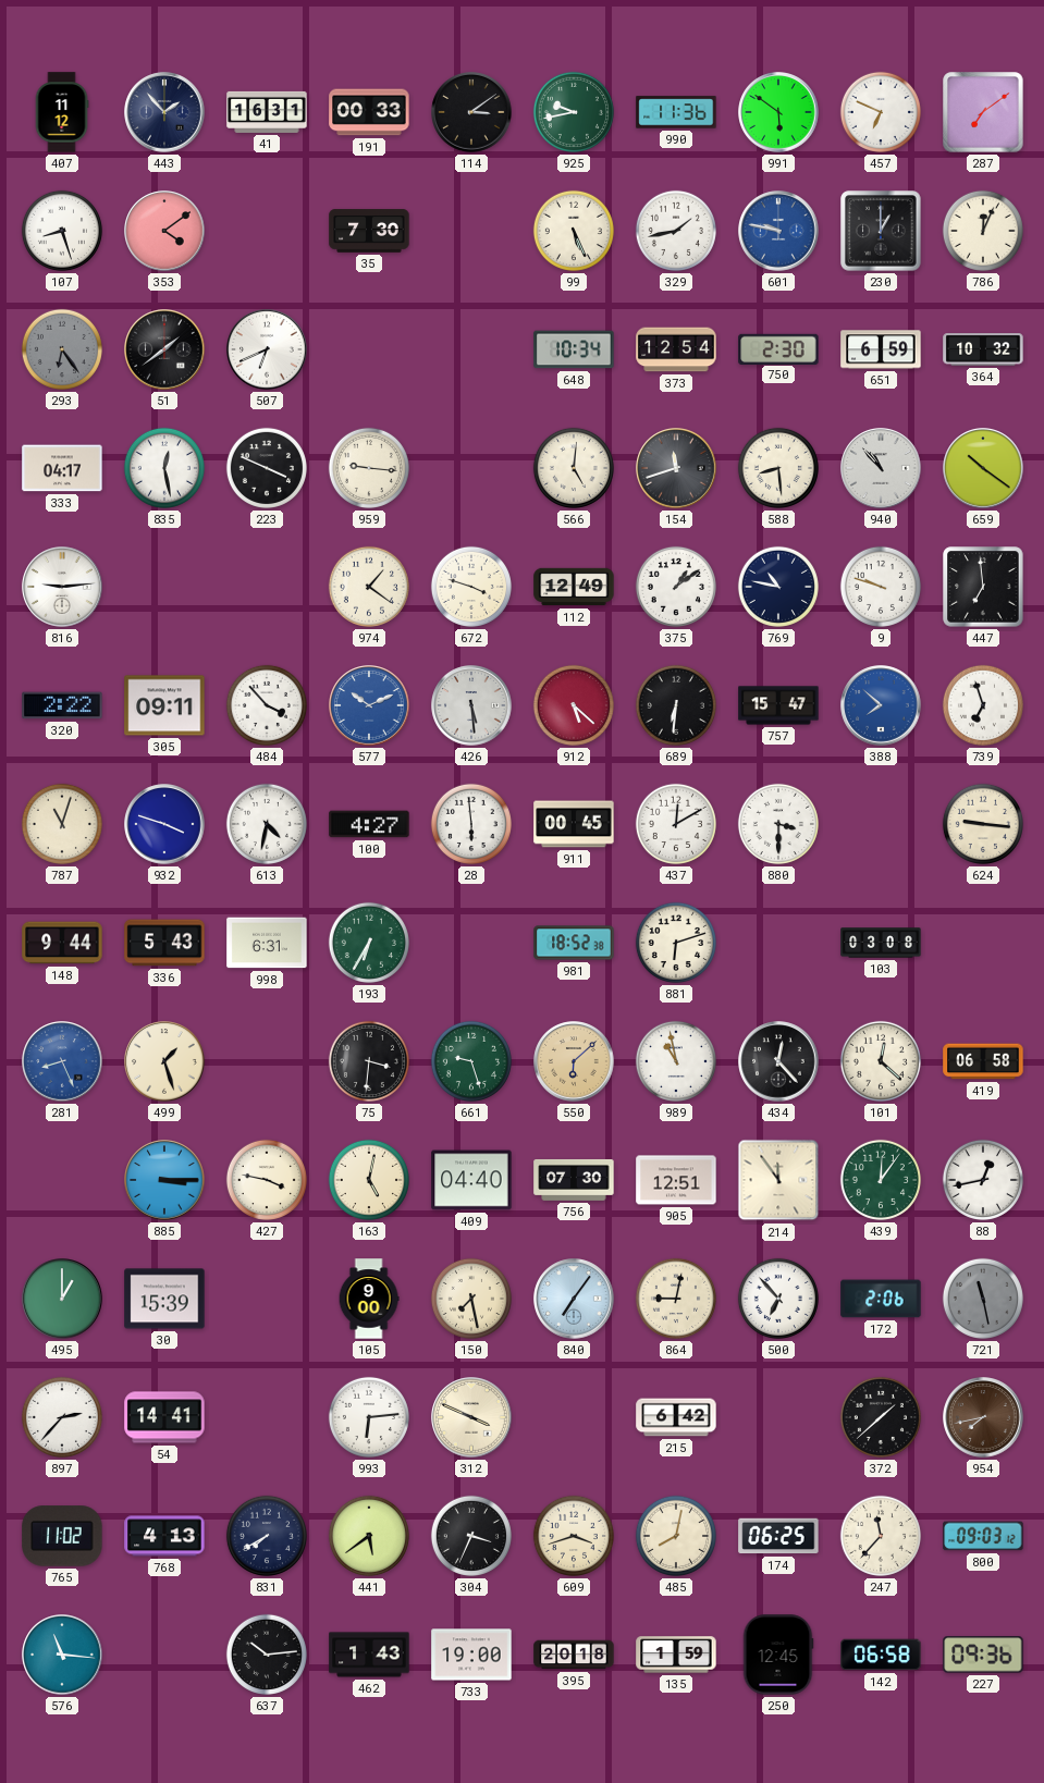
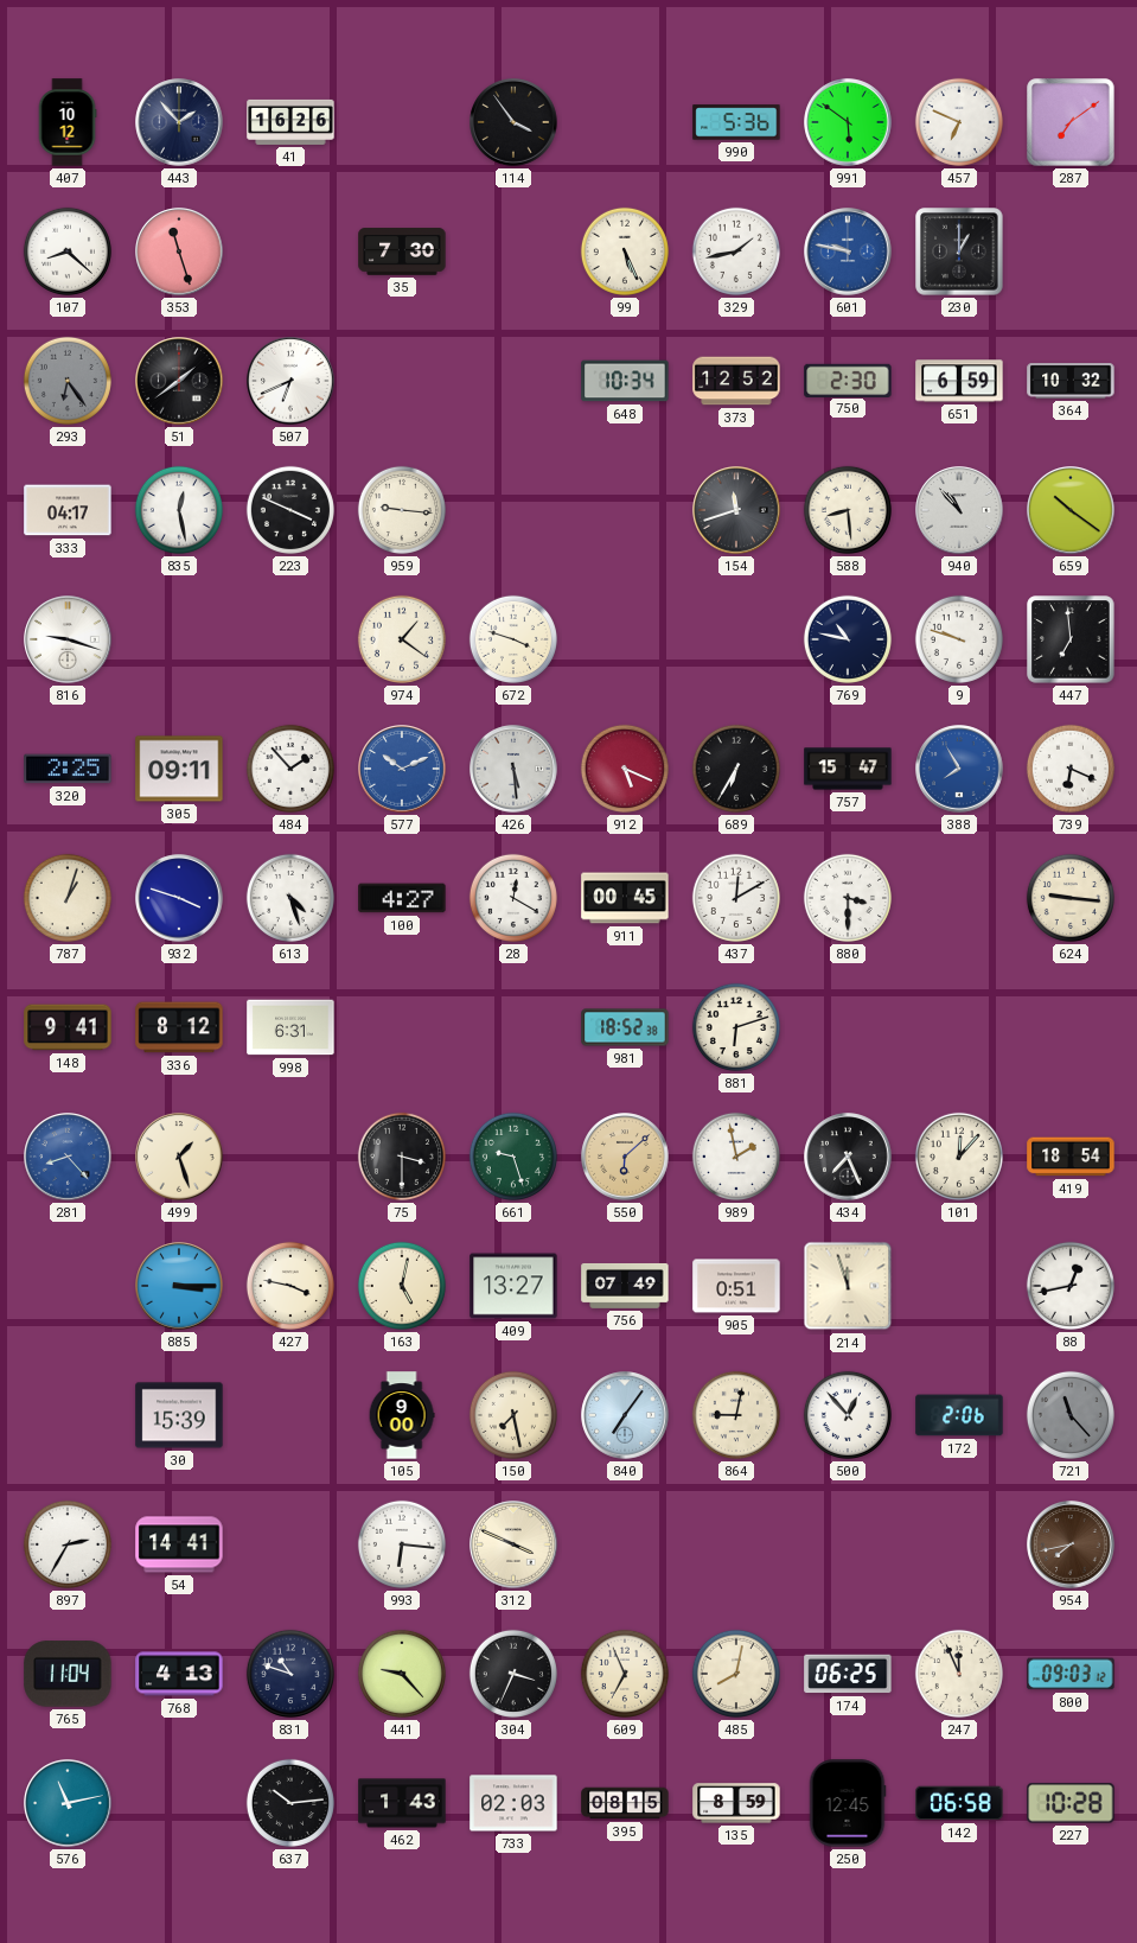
407: 11:12 -> 10:12 (68, 122)
41: 16:31 -> 16:26 (290, 122)
191: 00:33 -> none (369, 112)
114: 3:09 -> 3:54 (513, 122)
925: 9:43 -> none (574, 112)
990: 11:36 -> 5:36 (736, 122)
107: 8:27 -> 8:22 (68, 251)
353: 4:09 -> 11:27 (179, 251)
786: 12:04 -> none (983, 231)
373: 12:54 -> 12:52 (736, 381)
566: 5:01 -> none (574, 468)
816: 9:14 -> 9:18 (68, 639)
112: 12:49 -> none (574, 587)
375: 1:09 -> none (676, 587)
320: 2:22 -> 2:25 (68, 769)
484: 3:53 -> 1:53 (290, 769)
912: 5:22 -> 5:19 (625, 769)
689: 6:31 -> 6:35 (736, 769)
388: 7:52 -> 7:55 (959, 769)
739: 6:57 -> 6:19 (1071, 769)
787: 11:03 -> 1:03 (68, 898)
613: 4:32 -> 4:27 (290, 898)
28: 5:59 -> 12:20 (513, 898)
148: 9:44 -> 9:41 (68, 1027)
336: 5:43 -> 8:12 (179, 1027)
193: 6:35 -> none (369, 943)
103: 03:08 -> none (881, 943)
281: 8:26 -> 8:23 (68, 1157)
75: 3:31 -> 3:30 (402, 1157)
989: 10:58 -> 1:58 (736, 1157)
434: 12:23 -> 7:26 (848, 1157)
101: 12:22 -> 12:07 (959, 1157)
419: 06:58 -> 18:54 (1071, 1157)
409: 04:40 -> 13:27 (513, 1286)
756: 07:30 -> 07:49 (625, 1286)
905: 12:51 -> 0:51 (736, 1286)
214: 11:54 -> 11:57 (848, 1286)
439: 12:06 -> none (881, 1180)
495: 1:00 -> none (62, 1299)
500: 6:53 -> 12:53 (848, 1415)
721: 11:28 -> 11:23 (1071, 1415)
897: 2:37 -> 2:35 (68, 1544)
993: 6:14 -> 6:16 (402, 1544)
215: 6:42 -> none (676, 1417)
372: 1:38 -> none (881, 1417)
765: 11:02 -> 11:04 (68, 1674)
831: 7:40 -> 10:48 (290, 1674)
441: 5:39 -> 9:23 (402, 1674)
609: 3:42 -> 6:56 (625, 1674)
247: 11:37 -> 11:56 (959, 1674)
576: 11:16 -> 11:13 (68, 1803)
733: 19:00 -> 02:03 (513, 1803)
395: 20:18 -> 08:15 (625, 1803)
135: 1:59 -> 8:59 (736, 1803)
227: 09:36 -> 10:28 (1071, 1803)
